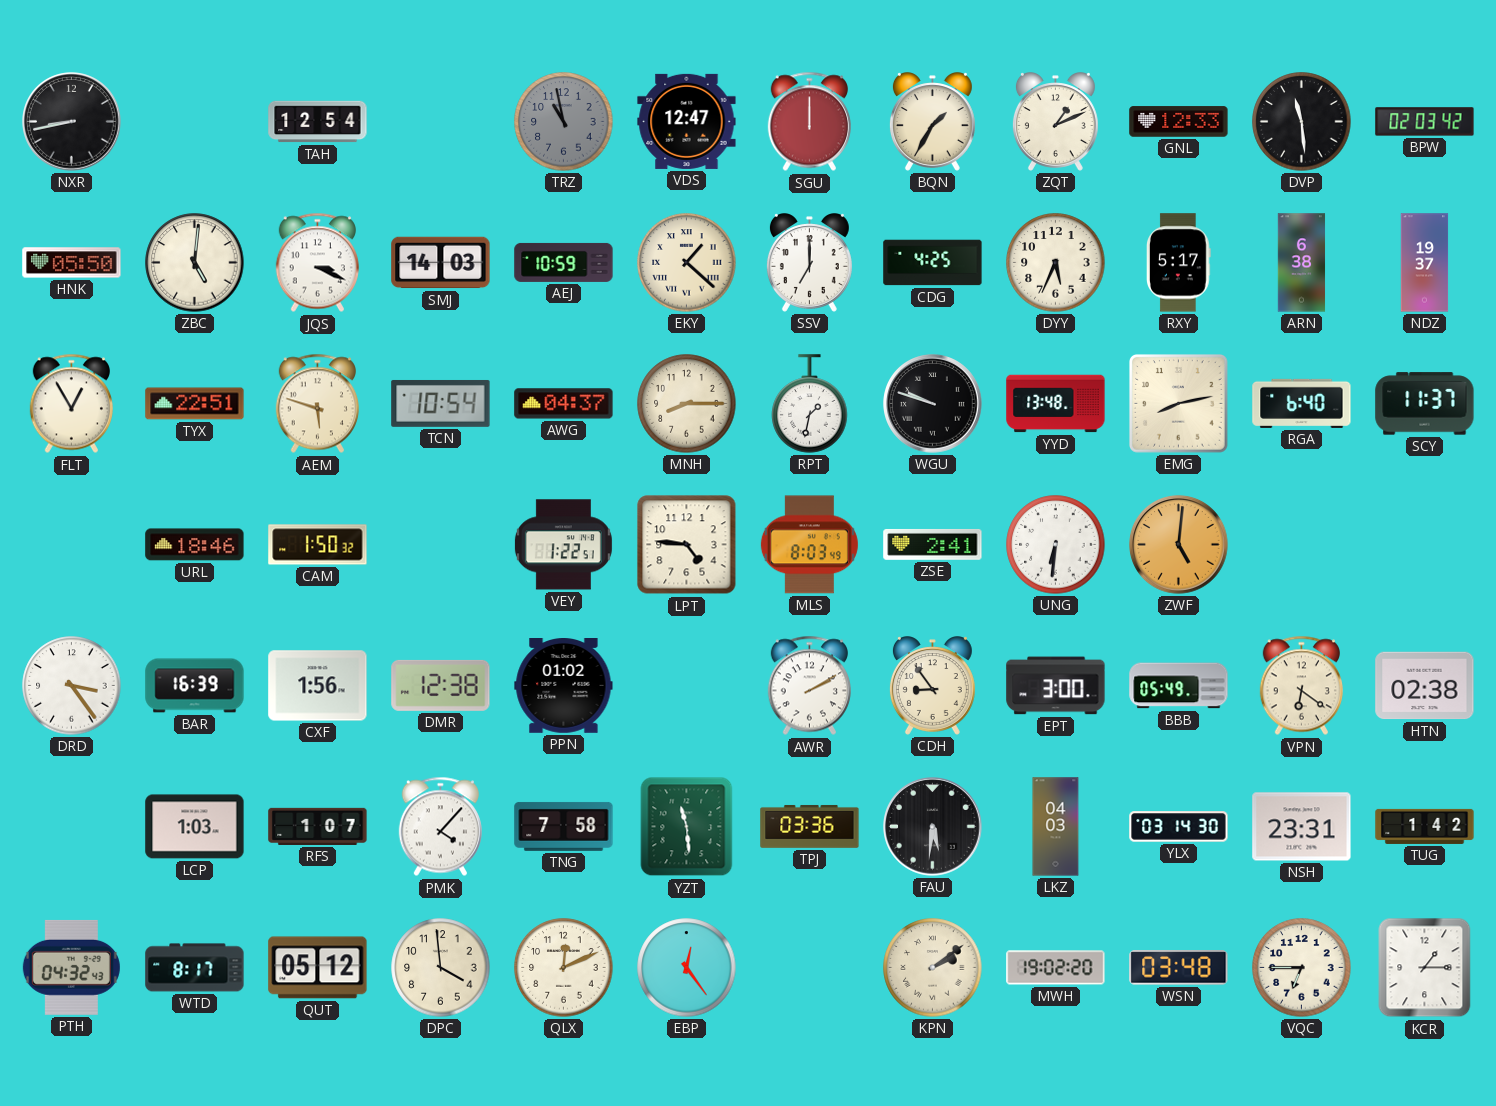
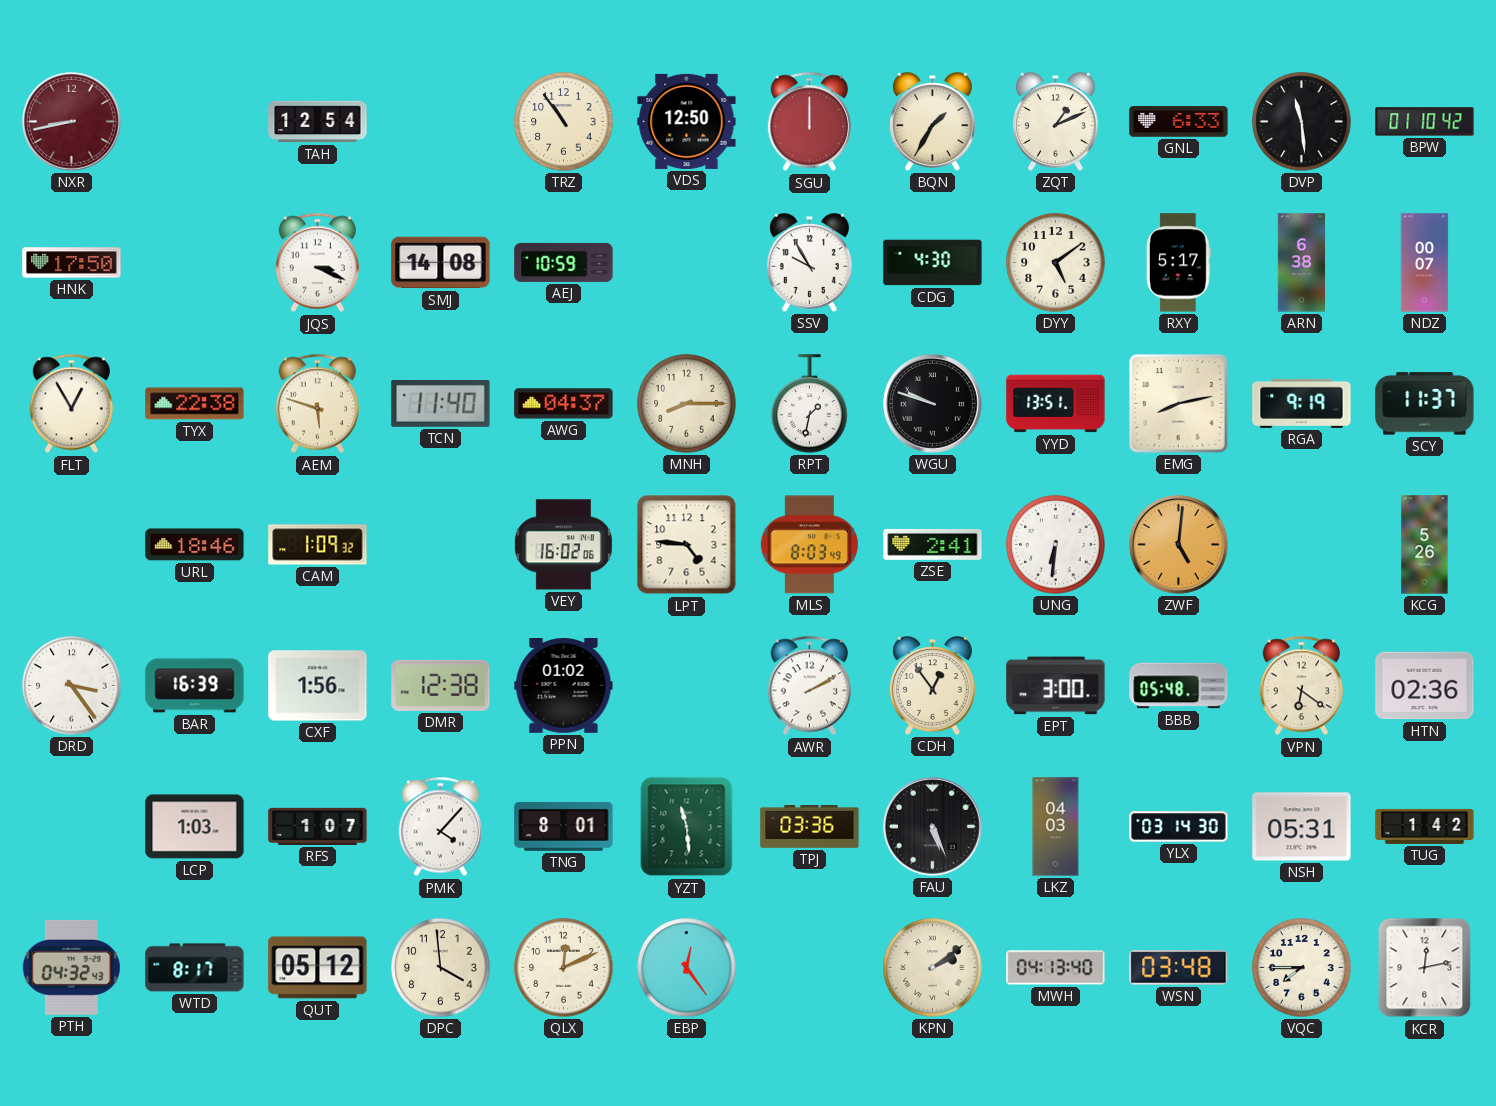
NXR dial: black -> burgundy (72, 122)
TRZ: 10:58 -> 10:54 (564, 122)
TRZ dial: grey -> cream (564, 122)
VDS: 12:47 -> 12:50 (687, 121)
GNL: 12:33 -> 6:33 (1179, 122)
BPW: 02:03 -> 01:10 (1425, 122)
HNK: 05:50 -> 17:50 (72, 263)
ZBC: 5:01 -> none (195, 263)
SMJ: 14:03 -> 14:08 (441, 263)
EKY: 1:22 -> none (687, 263)
SSV: 7:00 -> 9:55 (809, 263)
CDG: 4:25 -> 4:30 (933, 263)
DYY: 5:34 -> 5:09 (1056, 263)
NDZ: 19:37 -> 00:07 (1425, 263)
TYX: 22:51 -> 22:38 (195, 404)
TCN: 10:54 -> 11:40 (441, 403)
YYD: 13:48 -> 13:51 (1056, 404)
RGA: 6:40 -> 9:19 (1302, 403)
CAM: 1:50 -> 1:09 (318, 545)
VEY: 1:22 -> 16:02 (563, 545)
KCG: none -> 5:26 (1425, 545)
CDH: 8:54 -> 12:54 (932, 686)
BBB: 05:49 -> 05:48 (1179, 686)
HTN: 02:38 -> 02:36 (1425, 686)
TNG: 7:58 -> 8:01 (564, 826)
FAU: 5:31 -> 5:26 (933, 827)
NSH: 23:31 -> 05:31 (1302, 827)
MWH: 19:02 -> 04:13 (1056, 968)
VQC: 6:45 -> 7:45 (1302, 968)
KCR: 1:15 -> 12:13 (1425, 968)
